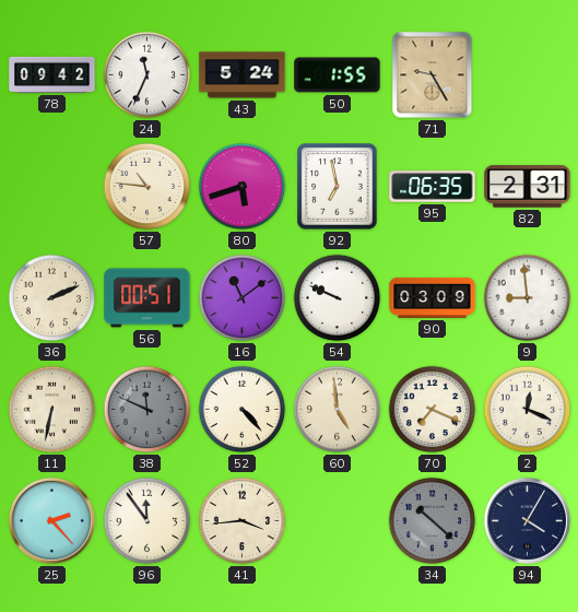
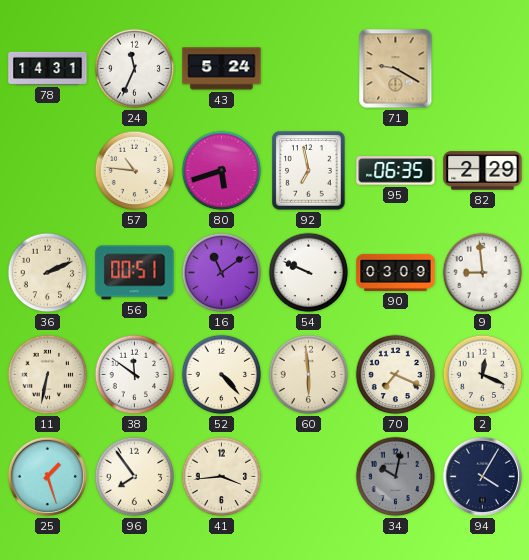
78: 09:42 -> 14:31 (48, 68)
50: 1:55 -> none (338, 75)
71: 9:25 -> 9:20 (396, 69)
82: 2:31 -> 2:29 (483, 171)
38: 11:49 -> 11:51 (135, 375)
38 dial: grey -> white (135, 375)
60: 4:59 -> 5:59 (309, 375)
25: 2:23 -> 1:27 (47, 476)
96: 11:54 -> 7:54 (135, 477)
34: 10:22 -> 10:02 (396, 477)
